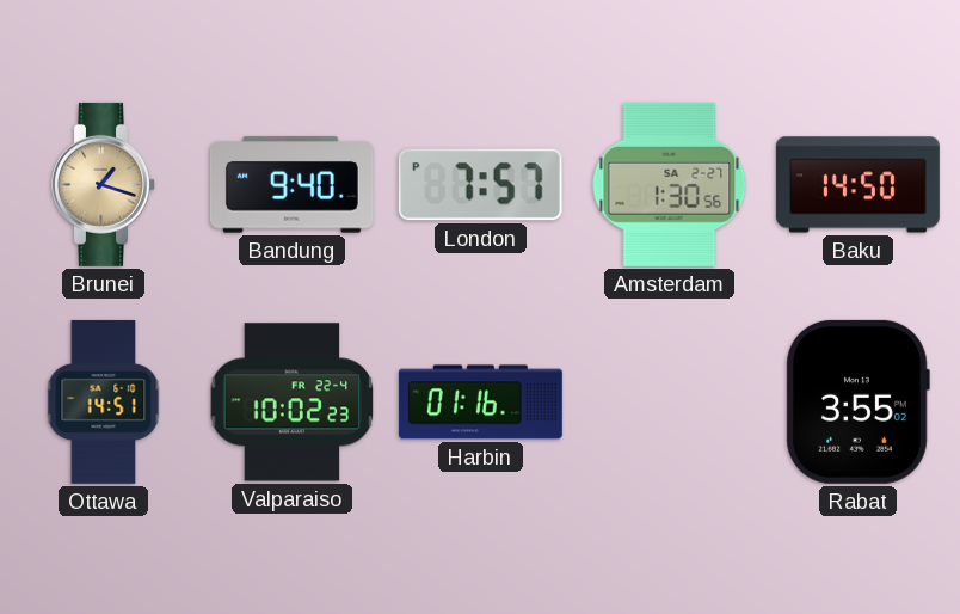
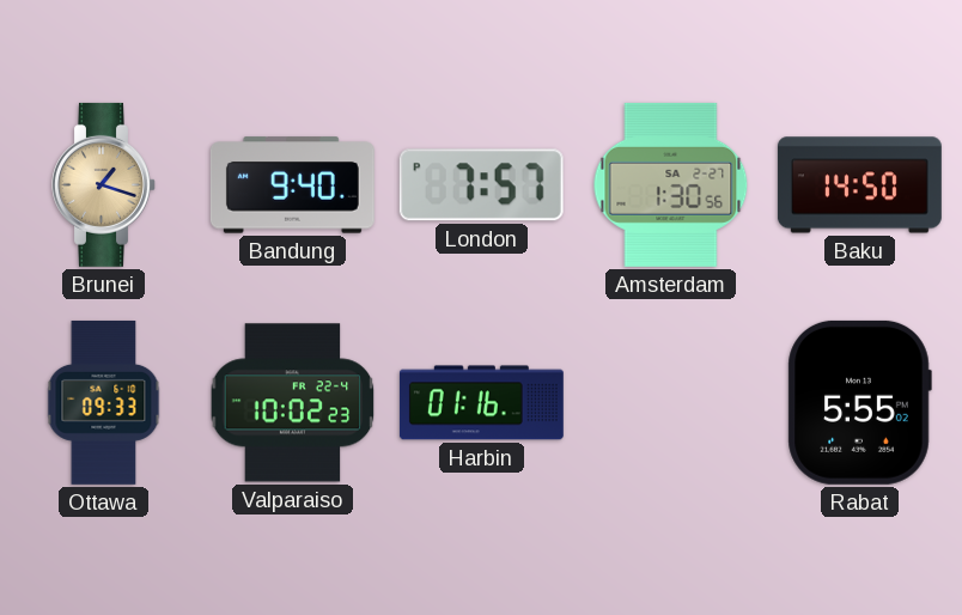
Ottawa: 14:51 -> 09:33 (104, 402)
Rabat: 3:55 -> 5:55 (859, 402)
